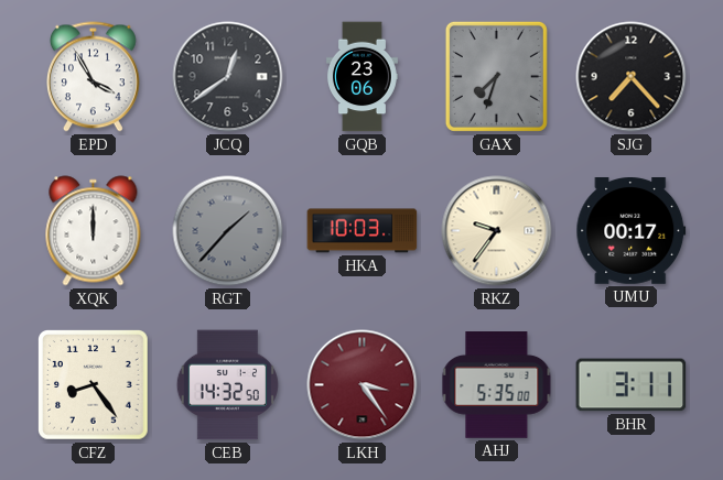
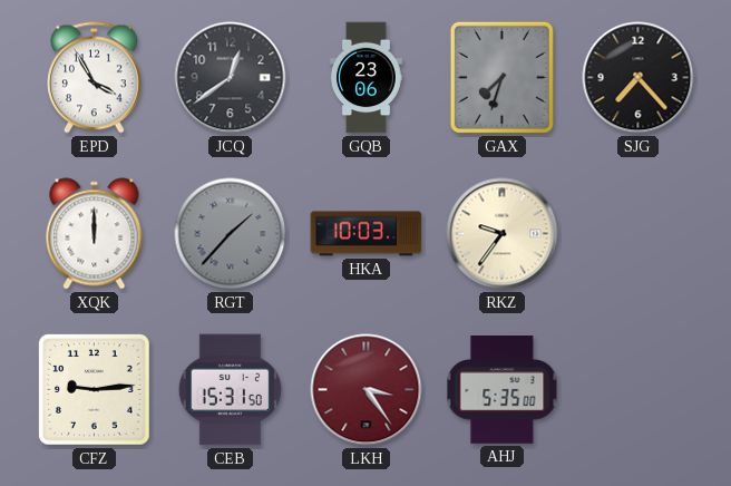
UMU: 00:17 -> none (632, 231)
CFZ: 8:24 -> 9:14 (95, 390)
CEB: 14:32 -> 15:31 (230, 390)
BHR: 3:11 -> none (632, 385)
